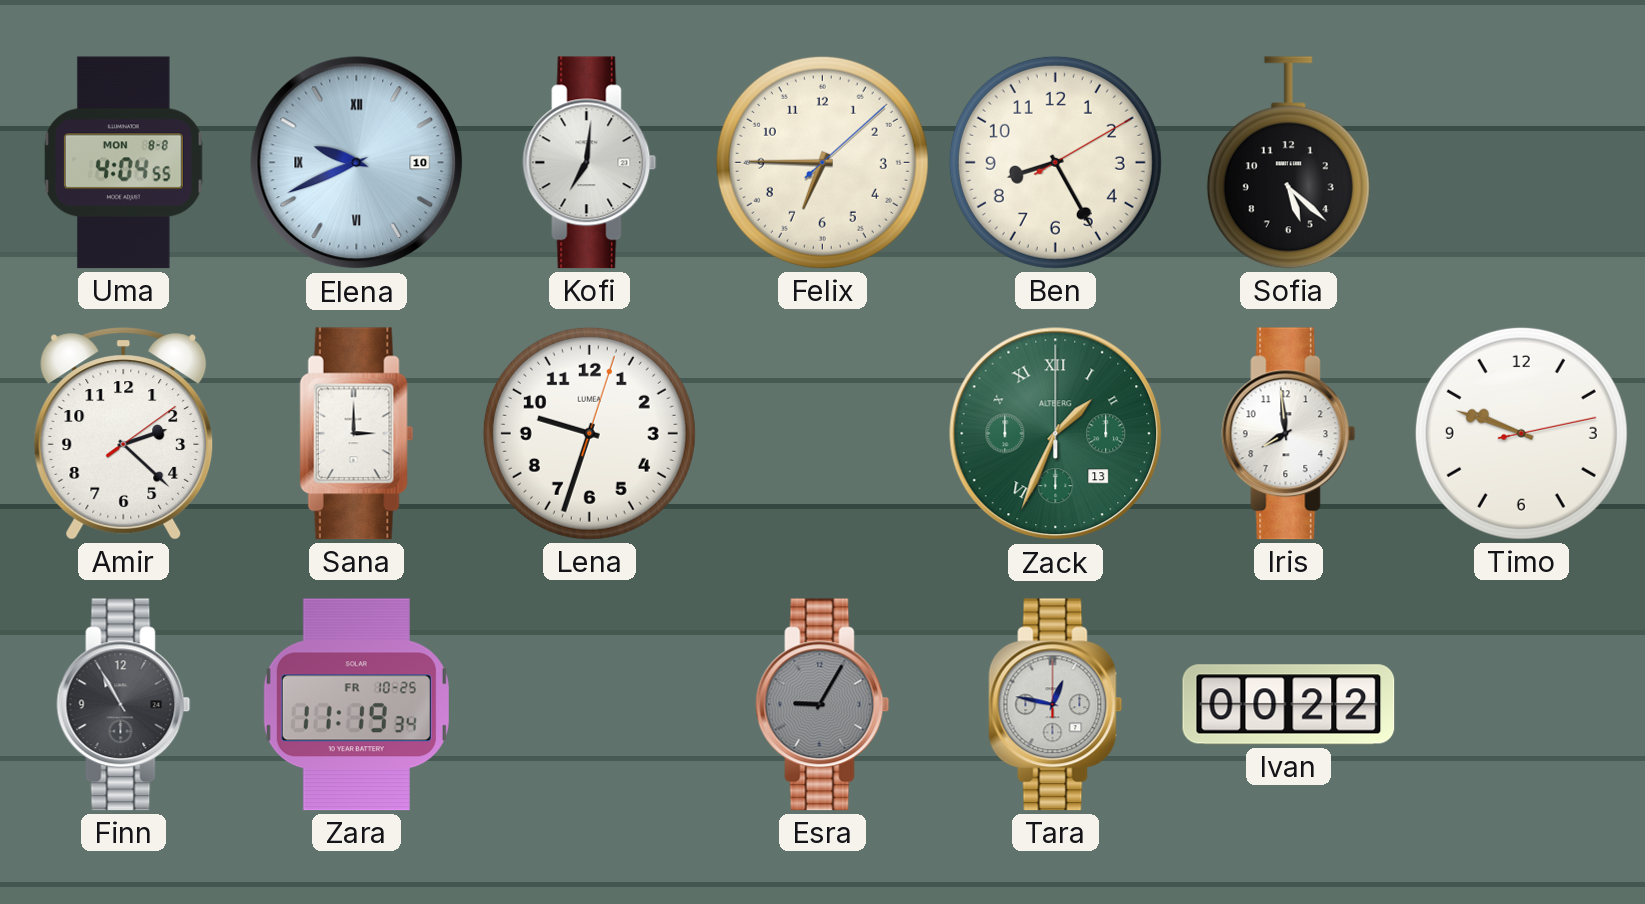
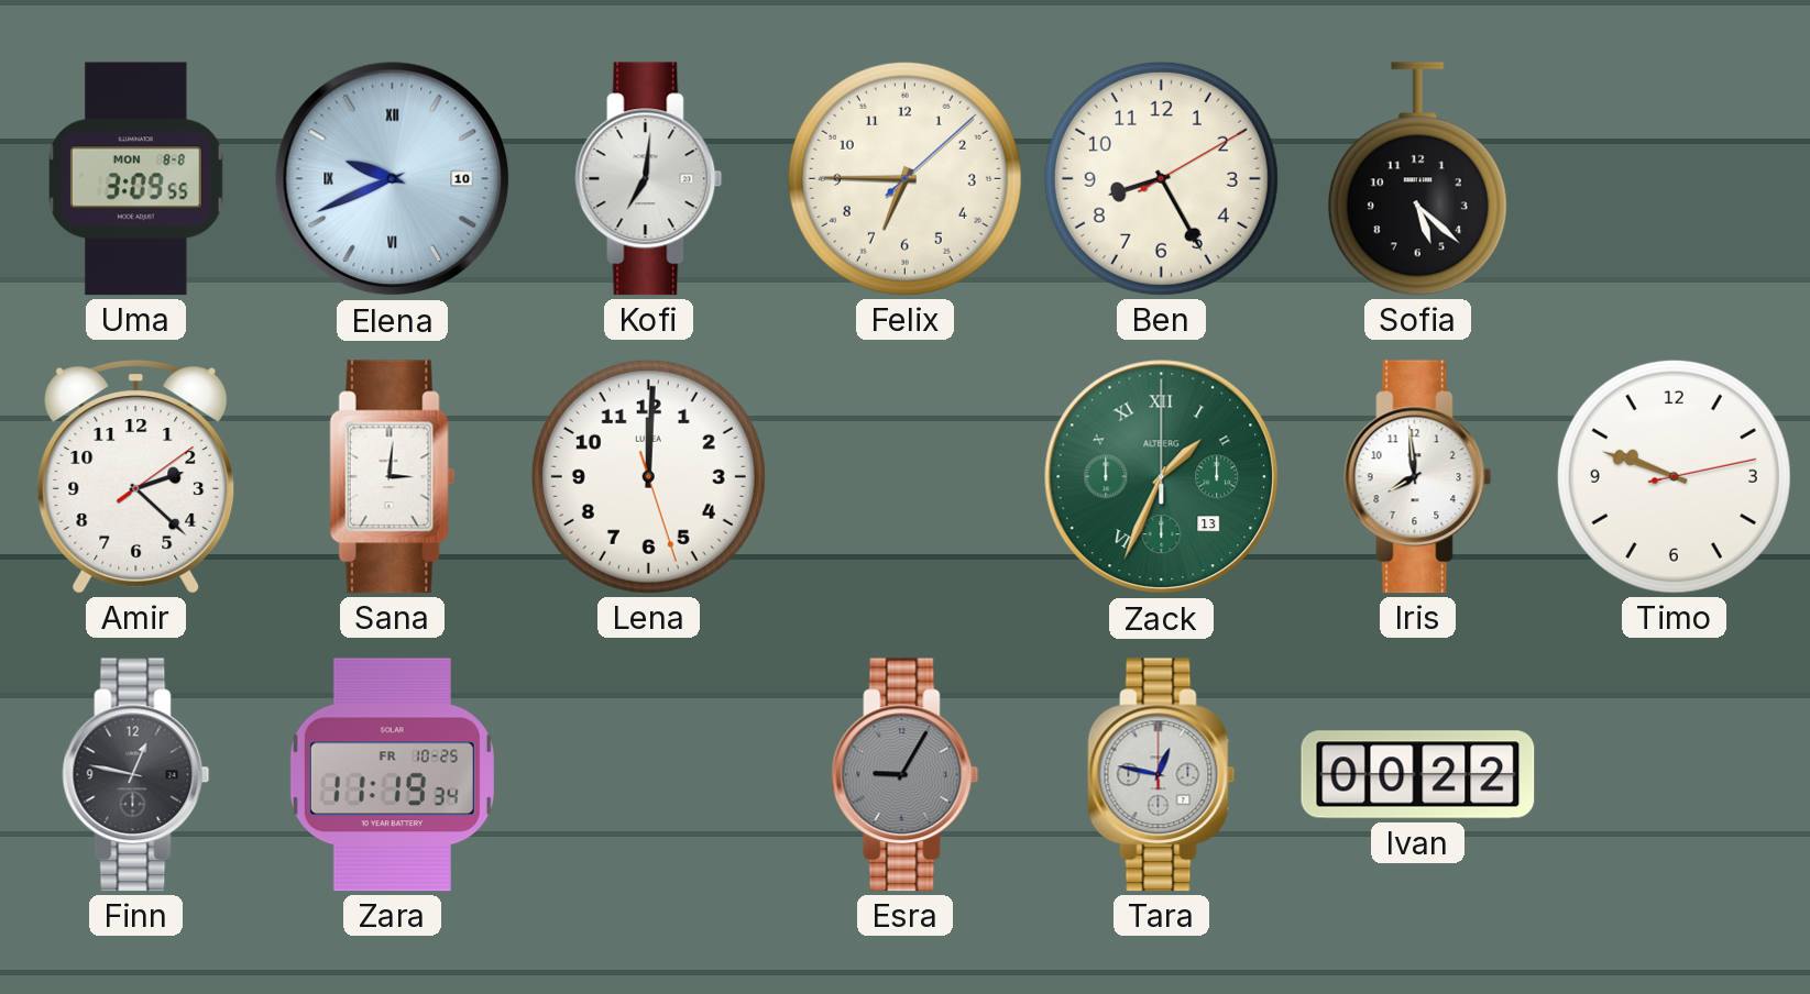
Uma: 4:04 -> 3:09 (136, 179)
Sana: 3:00 -> 3:01 (393, 477)
Lena: 9:33 -> 12:00 (648, 476)
Finn: 10:55 -> 12:47 (136, 775)
